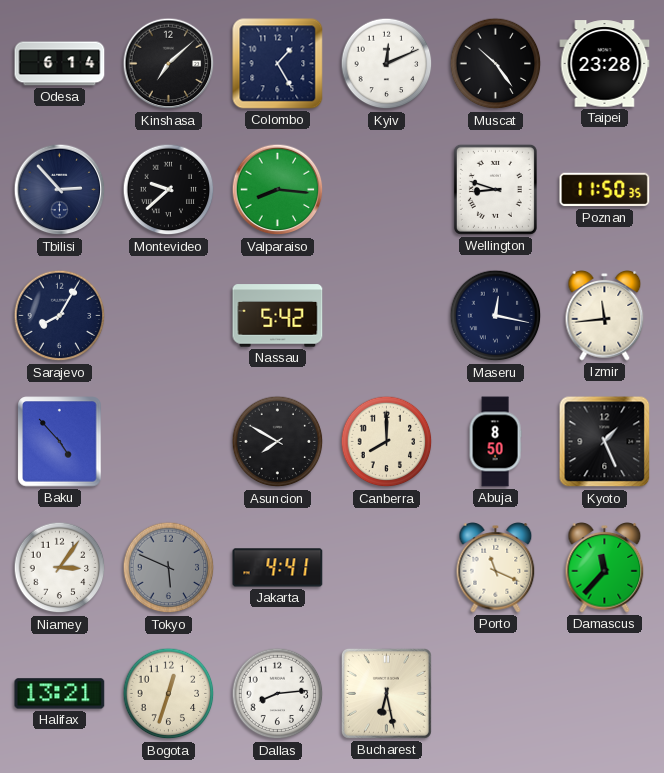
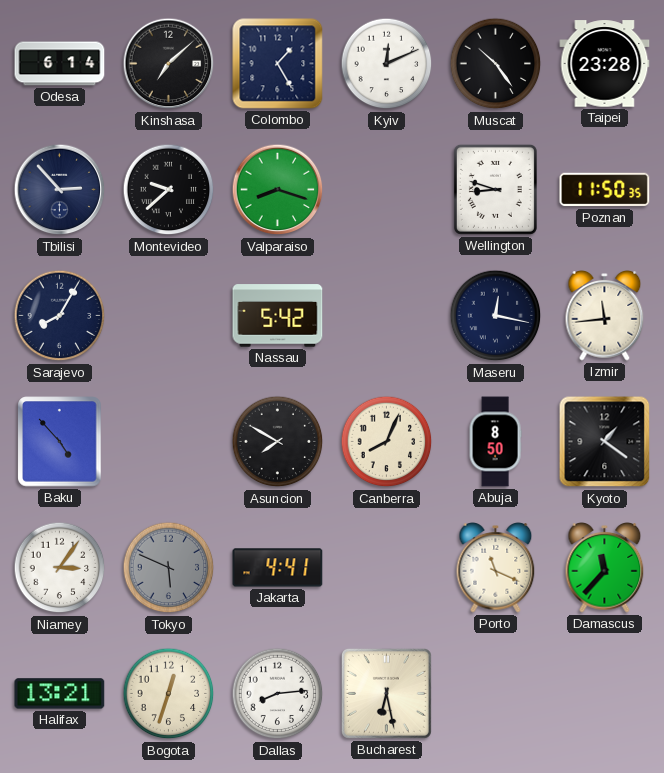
Valparaiso: 8:16 -> 8:18 (278, 190)
Canberra: 8:00 -> 8:04 (387, 442)
Kyoto: 1:26 -> 1:21 (605, 442)
